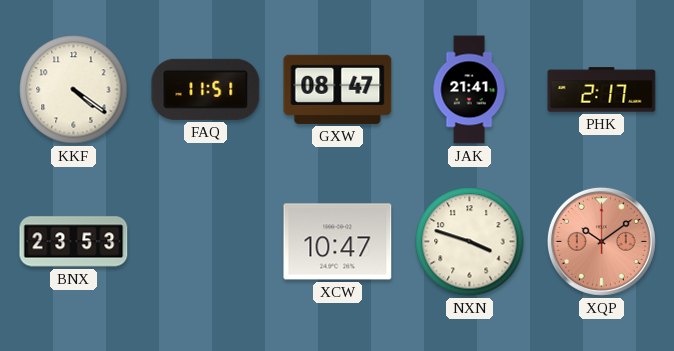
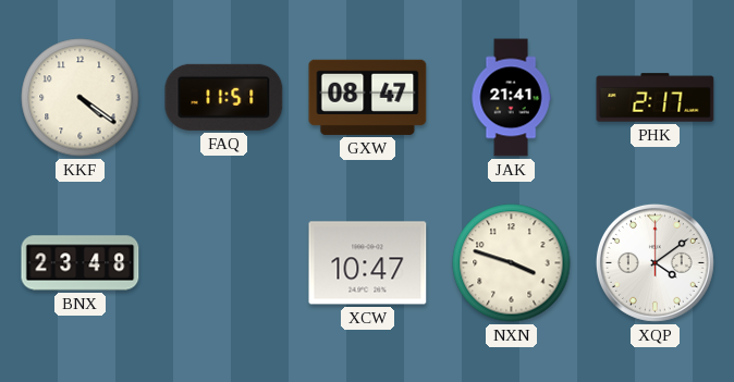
BNX: 23:53 -> 23:48 (81, 263)
XQP: 10:09 -> 4:09 (655, 262)
XQP dial: salmon -> white (655, 262)
